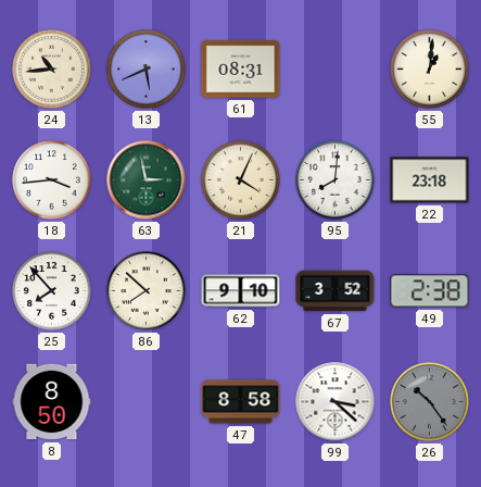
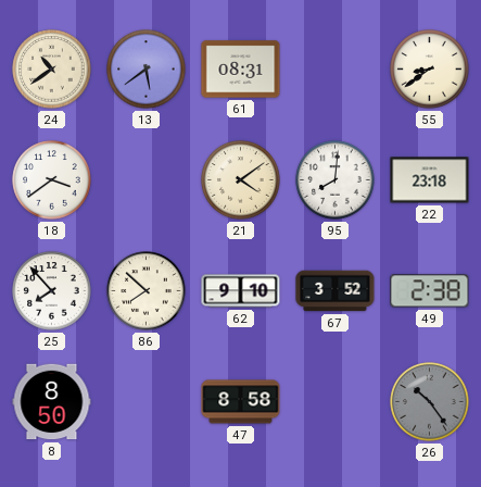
24: 10:44 -> 10:39 (52, 70)
13: 5:41 -> 5:39 (147, 70)
55: 1:01 -> 8:39 (430, 70)
18: 3:44 -> 3:39 (52, 180)
63: 2:58 -> none (147, 180)
21: 4:04 -> 4:09 (241, 180)
99: 3:22 -> none (336, 402)
